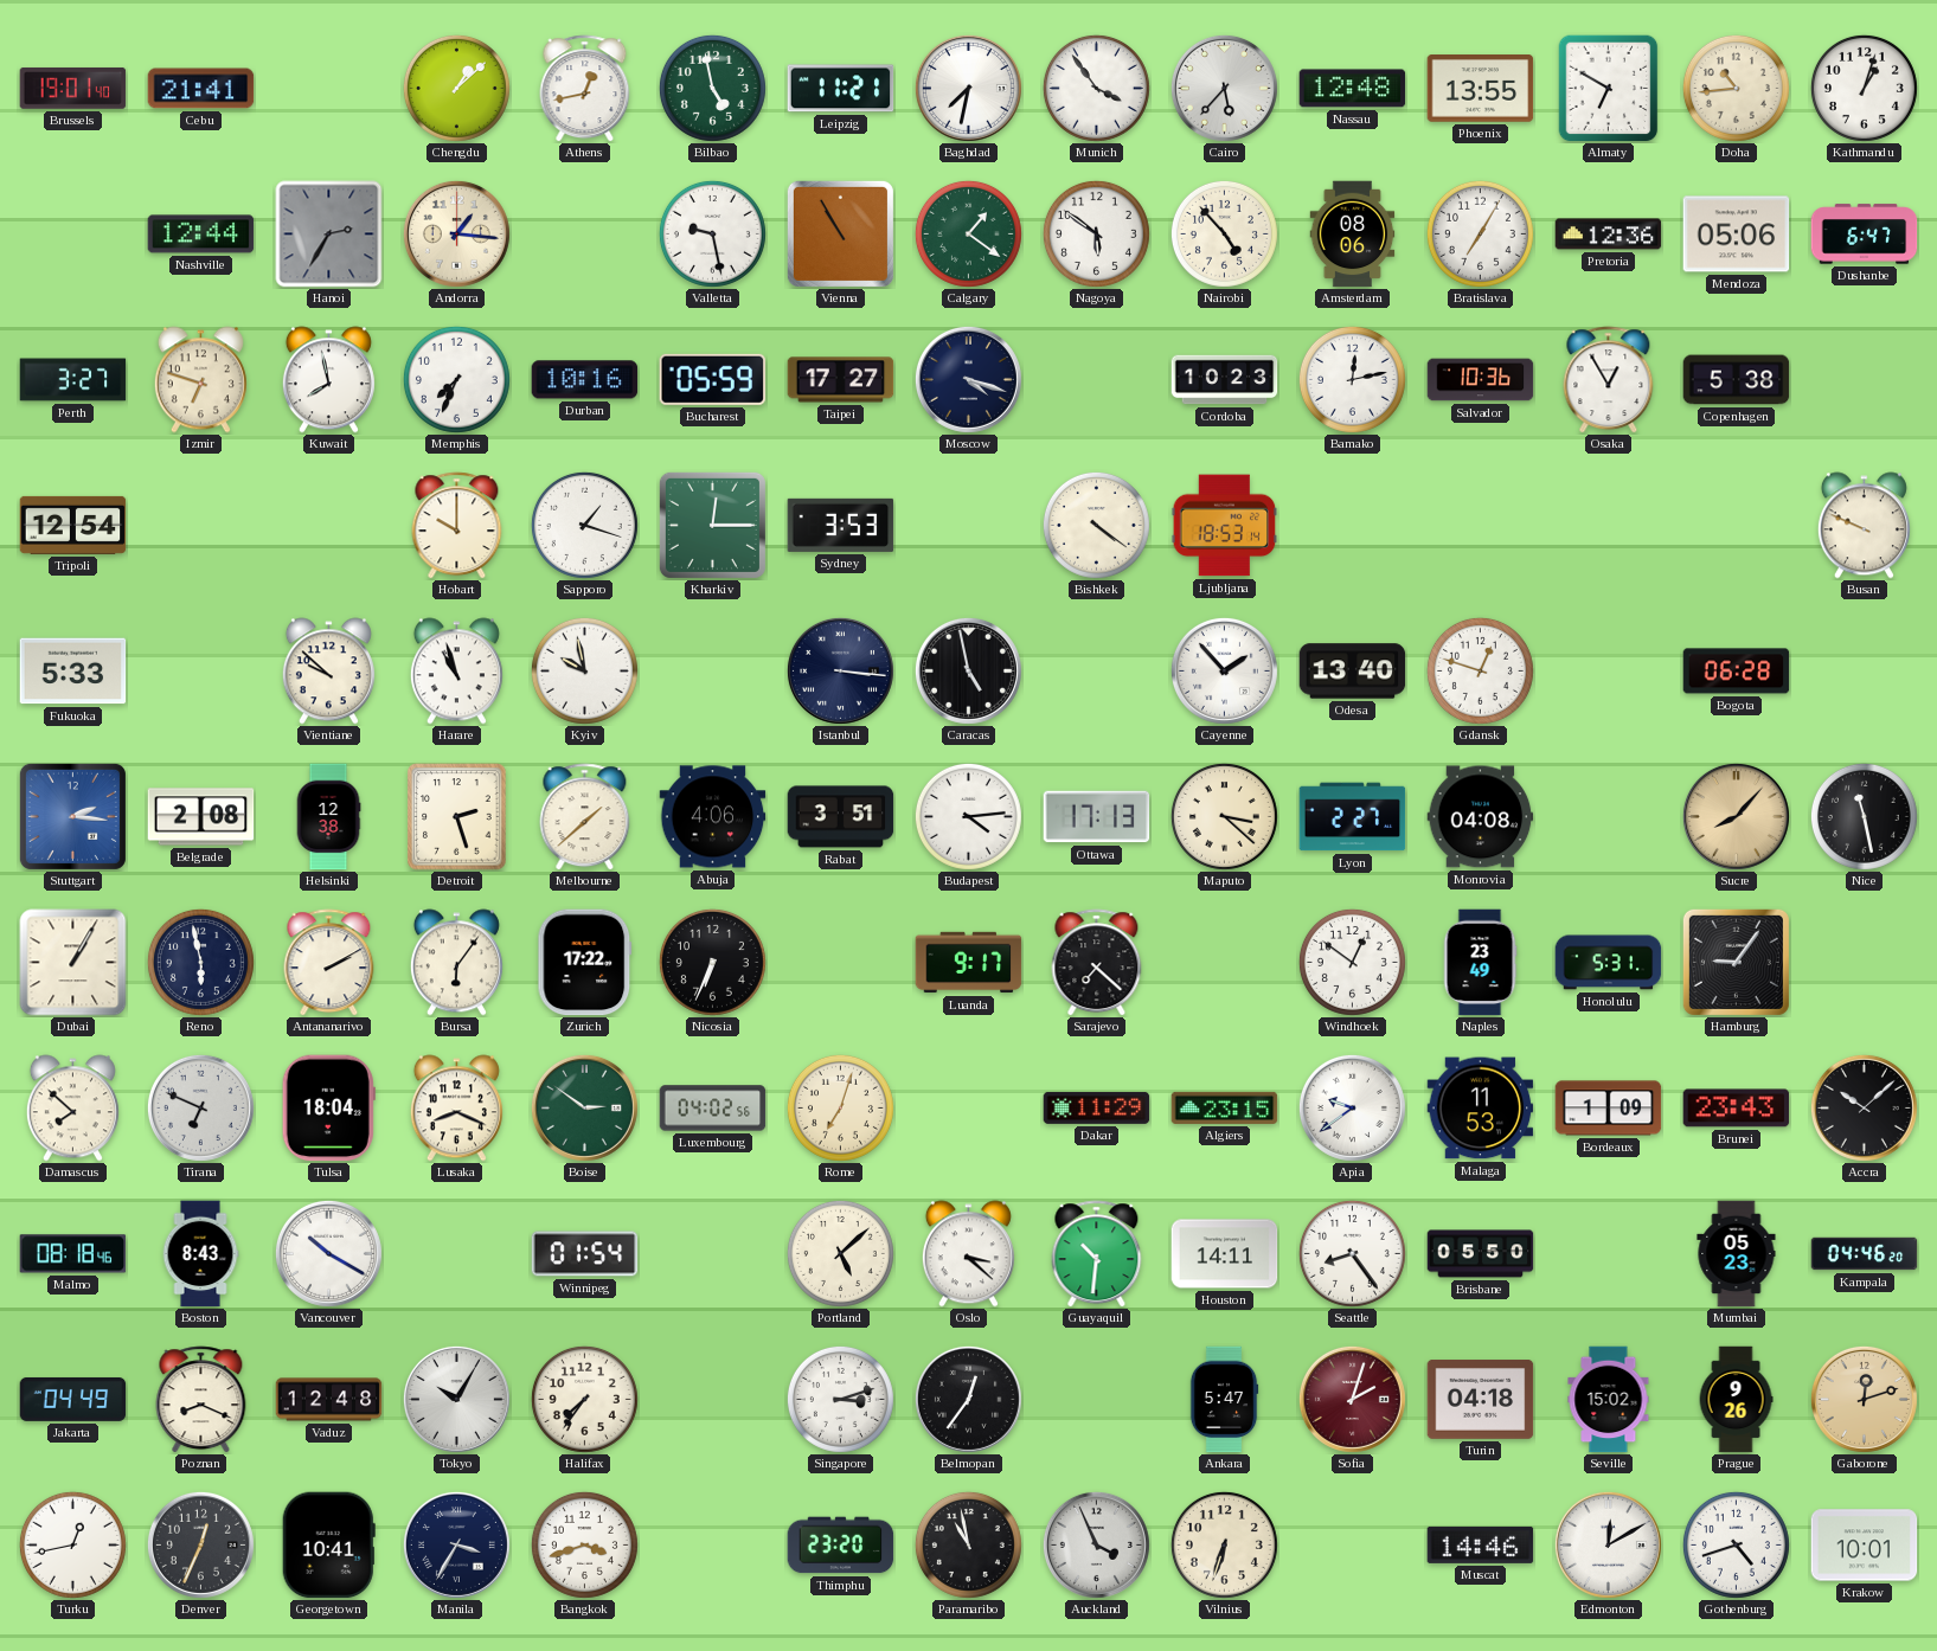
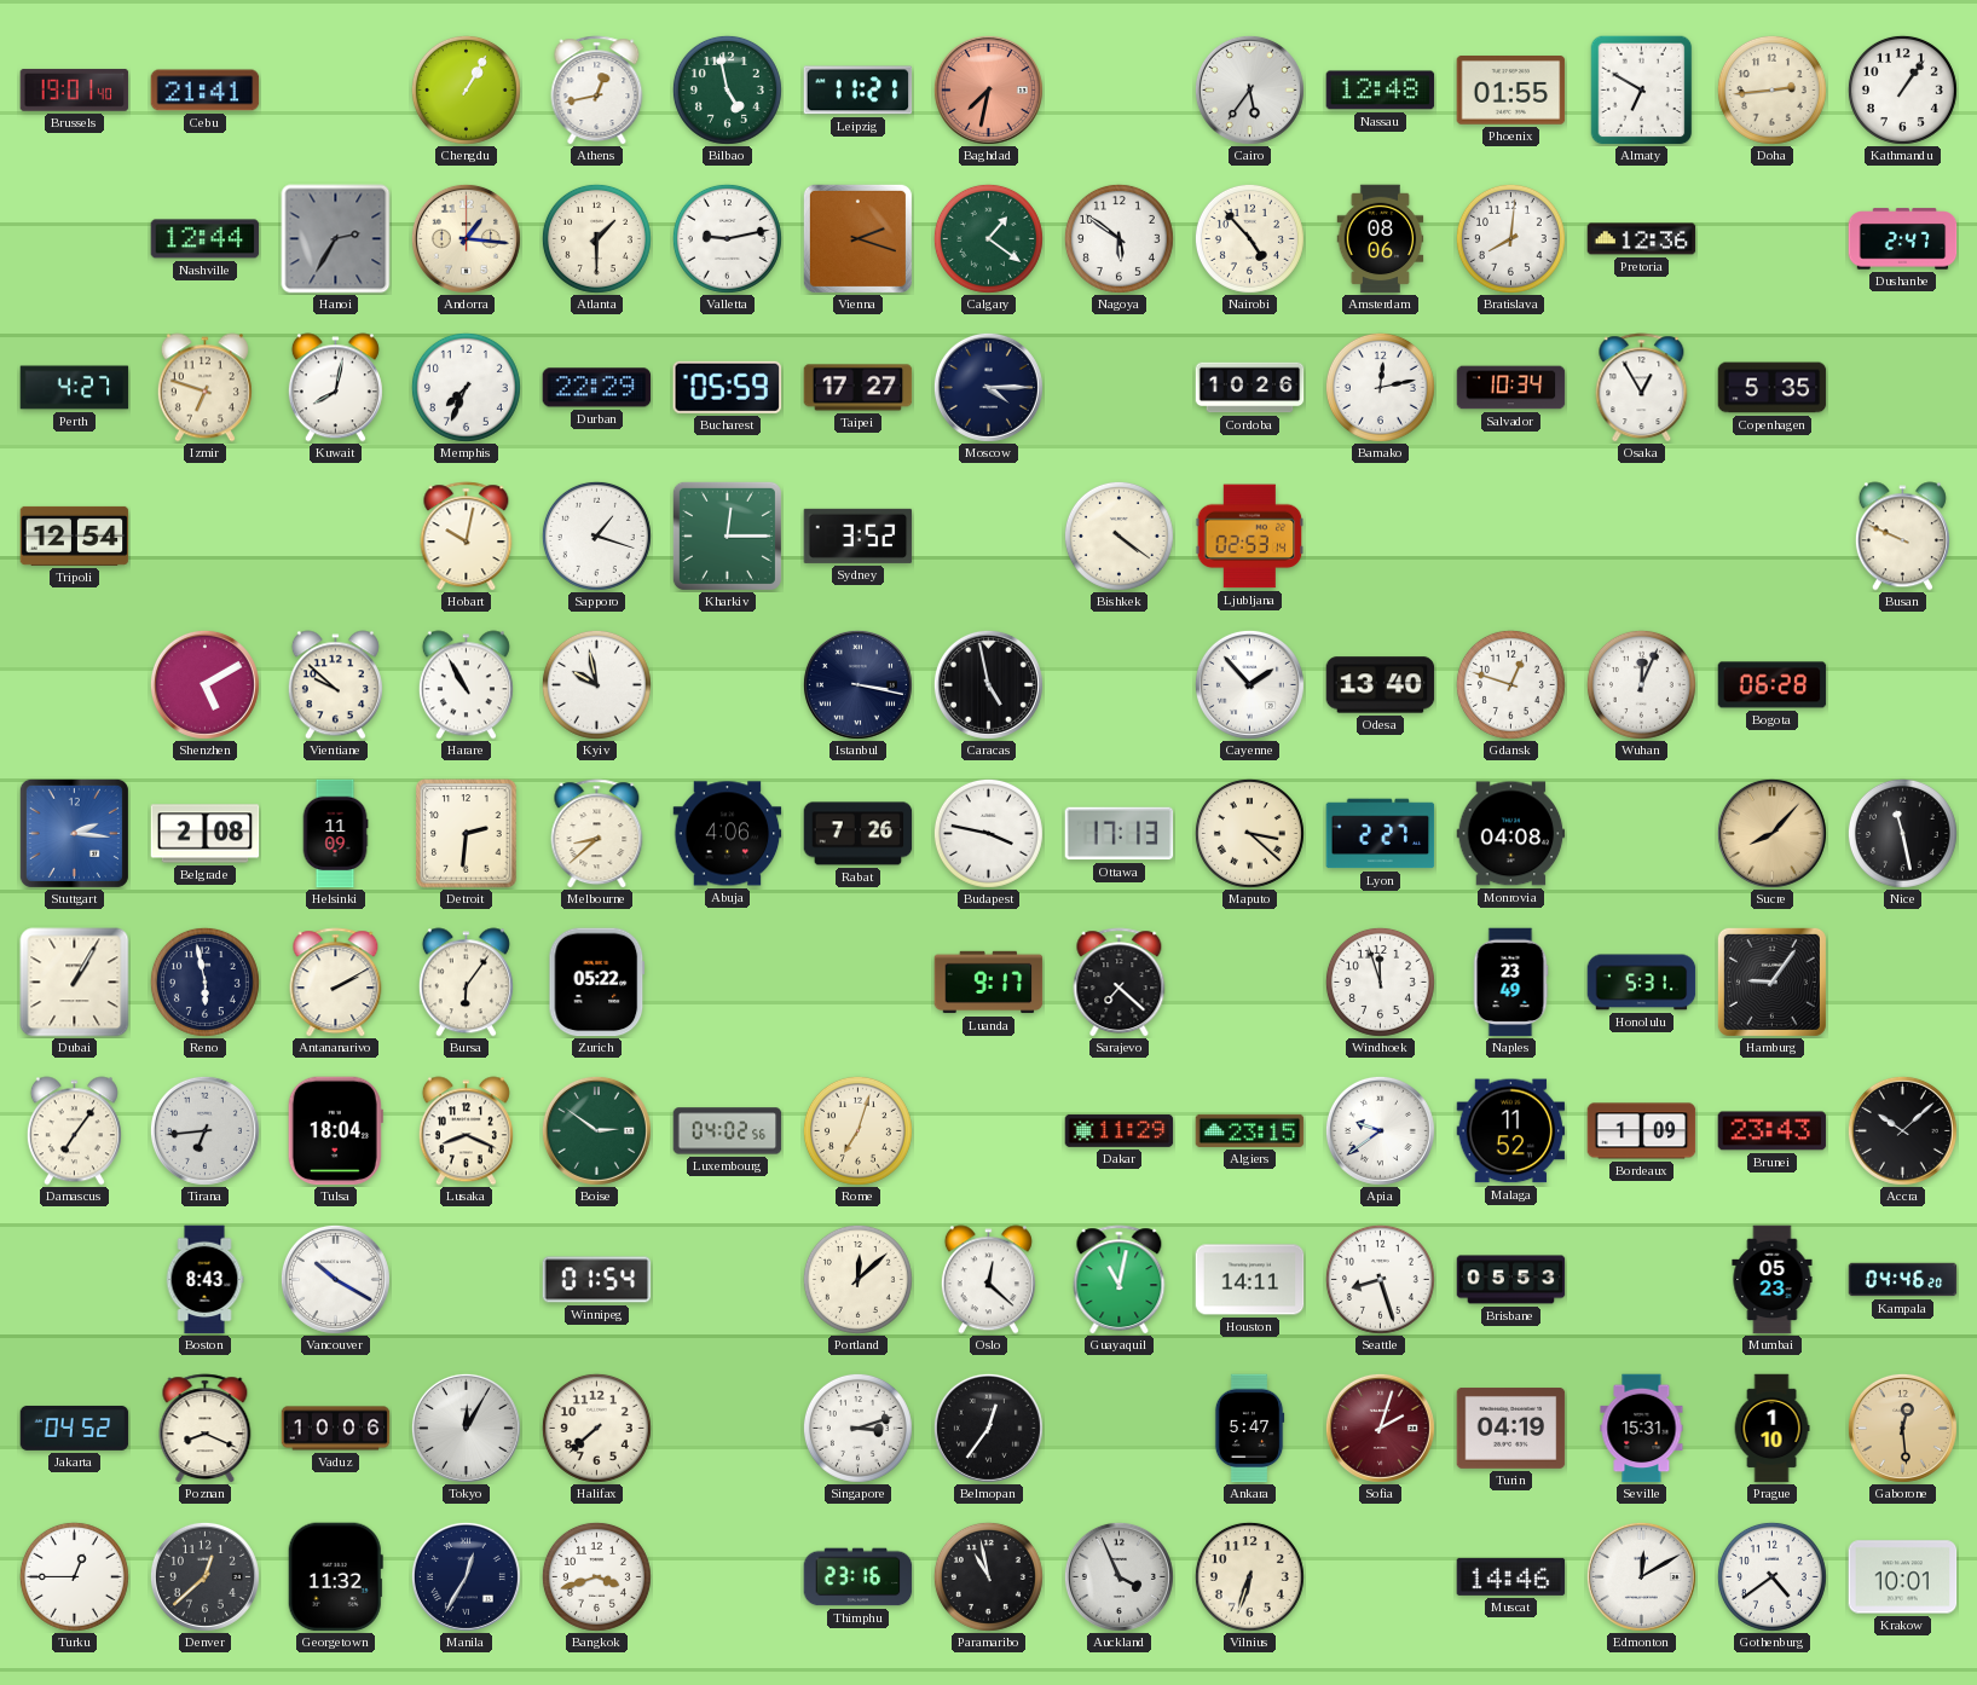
Chengdu: 1:08 -> 1:05 (466, 89)
Baghdad dial: white -> salmon (988, 89)
Munich: 3:54 -> none (1096, 88)
Cairo: 5:37 -> 5:36 (1249, 89)
Phoenix: 13:55 -> 01:55 (1511, 91)
Doha: 10:44 -> 2:44 (1771, 89)
Kathmandu: 1:03 -> 1:06 (1902, 89)
Atlanta: none -> 1:30 (596, 238)
Valletta: 9:28 -> 9:13 (727, 238)
Vienna: 10:55 -> 2:18 (857, 238)
Bratislava: 7:05 -> 8:01 (1510, 238)
Mendoza: 05:06 -> none (1737, 235)
Dushanbe: 6:47 -> 2:47 (1903, 239)
Perth: 3:27 -> 4:27 (75, 388)
Kuwait: 7:58 -> 8:02 (335, 388)
Durban: 10:16 -> 22:29 (597, 388)
Moscow: 4:18 -> 4:15 (988, 387)
Cordoba: 10:23 -> 10:26 (1250, 388)
Salvador: 10:36 -> 10:34 (1511, 388)
Copenhagen: 5:38 -> 5:35 (1773, 388)
Hobart: 10:00 -> 10:02 (467, 537)
Sydney: 3:53 -> 3:52 (859, 535)
Ljubljana: 18:53 -> 02:53 (1250, 537)
Fukuoka: 5:33 -> none (73, 672)
Shenzhen: none -> 5:10 (204, 684)
Harare: 10:57 -> 10:55 (466, 685)
Istanbul: 3:16 -> 3:17 (857, 684)
Wuhan: none -> 12:04 (1641, 684)
Helsinki: 12:38 -> 11:09 (335, 834)
Detroit: 2:27 -> 2:31 (467, 834)
Melbourne: 1:38 -> 8:38 (597, 834)
Rabat: 3:51 -> 7:26 (859, 834)
Budapest: 4:14 -> 3:47 (988, 833)
Zurich: 17:22 -> 05:22 (597, 983)
Nicosia: 6:34 -> none (712, 962)
Windhoek: 12:51 -> 11:57 (1380, 982)
Damascus: 7:52 -> 7:06 (74, 1131)
Tirana: 6:49 -> 6:44 (204, 1130)
Malaga: 11:53 -> 11:52 (1511, 1131)
Malmo: 08:18 -> none (73, 1254)
Portland: 5:08 -> 12:08 (857, 1279)
Oslo: 3:22 -> 12:22 (988, 1280)
Guayaquil: 10:31 -> 11:02 (1120, 1280)
Seattle: 8:24 -> 8:27 (1380, 1279)
Brisbane: 05:50 -> 05:53 (1511, 1280)
Jakarta: 04:49 -> 04:52 (75, 1429)
Vaduz: 12:48 -> 10:06 (336, 1429)
Tokyo: 10:05 -> 12:05 (466, 1428)
Halifax: 7:36 -> 7:38 (596, 1428)
Turin: 04:18 -> 04:19 (1511, 1429)
Seville: 15:02 -> 15:31 (1642, 1429)
Prague: 9:26 -> 1:10 (1771, 1429)
Gaborone: 12:12 -> 12:29 (1902, 1428)
Turku: 12:43 -> 12:45 (74, 1576)
Denver: 12:34 -> 12:38 (204, 1576)
Georgetown: 10:41 -> 11:32 (335, 1577)
Manila: 3:35 -> 12:35 (466, 1576)
Thimphu: 23:20 -> 23:16 (859, 1577)
Gothenburg: 4:42 -> 4:39 (1771, 1576)
